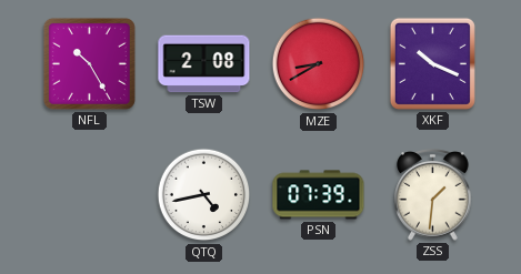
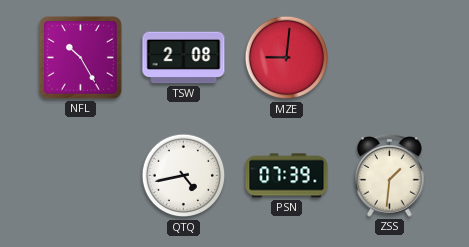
MZE: 8:40 -> 9:01 (287, 58)
XKF: 10:19 -> none (432, 63)
